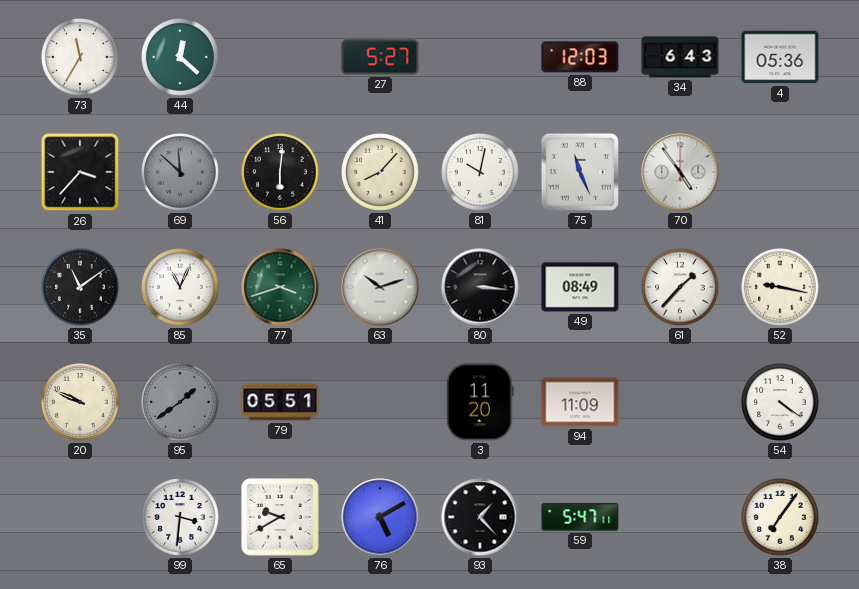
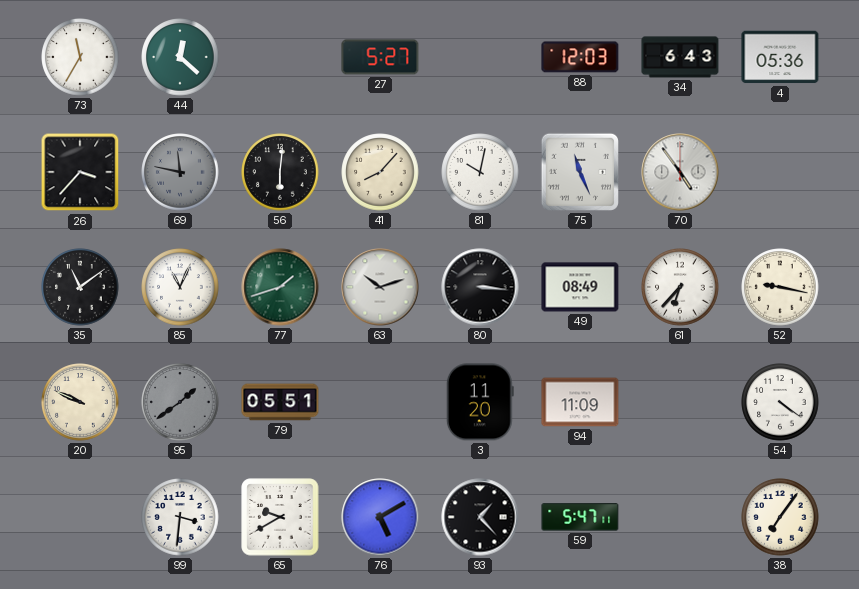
69: 11:52 -> 11:47 (180, 172)
77: 3:42 -> 1:42 (280, 287)
61: 1:37 -> 6:37 (680, 287)
